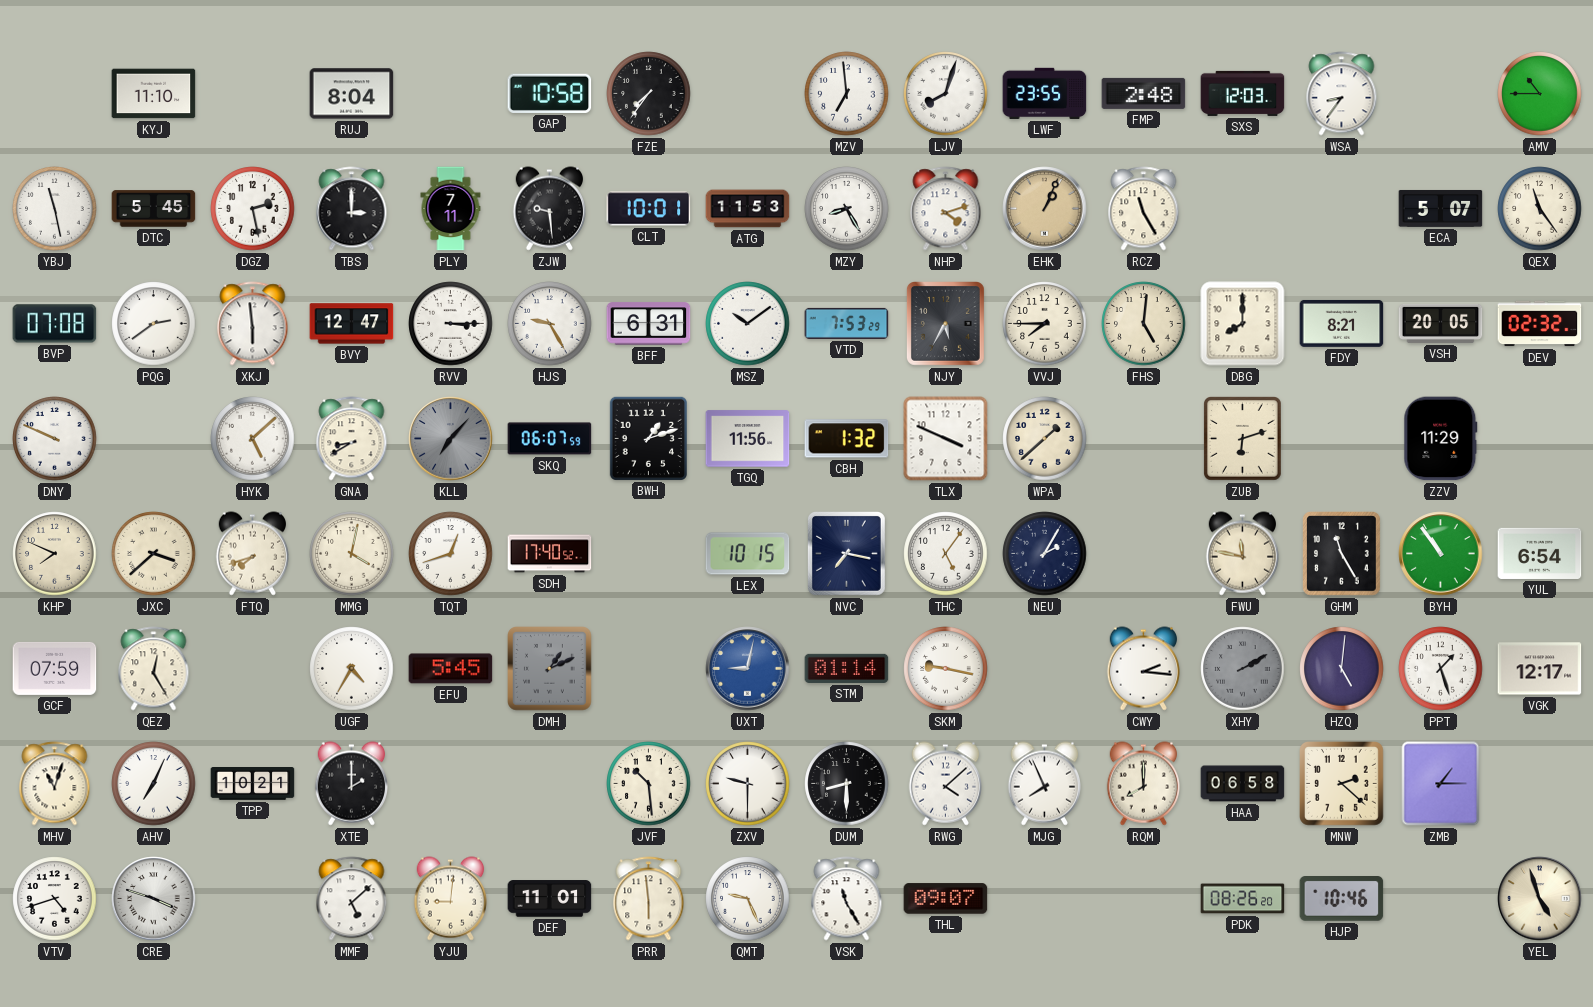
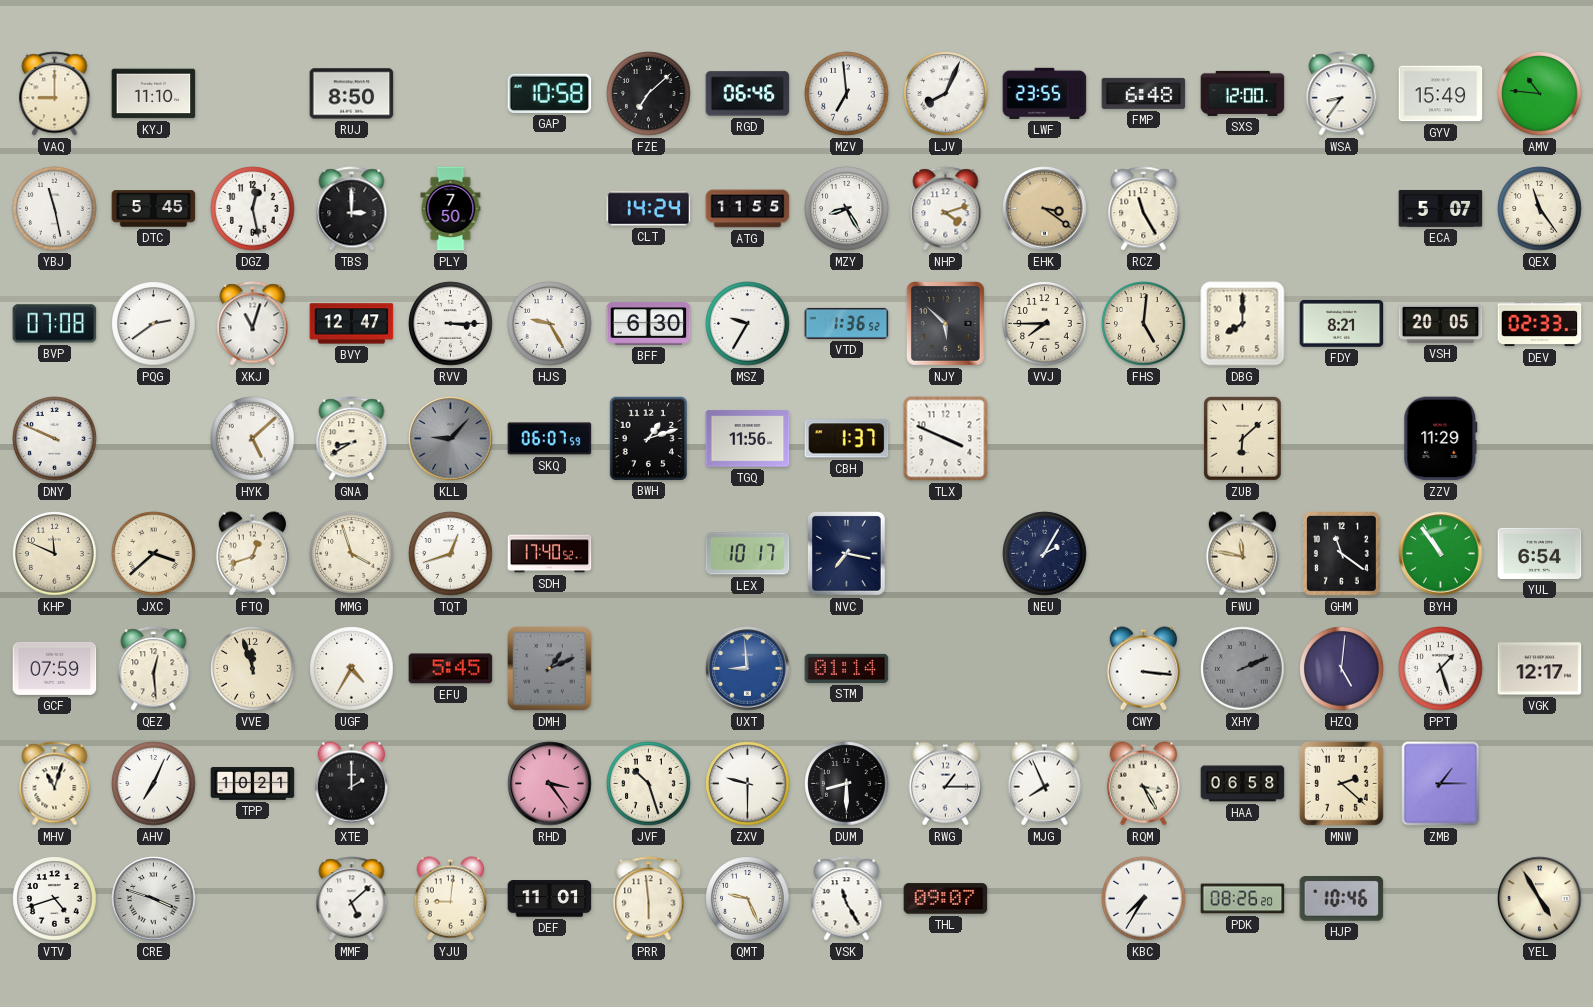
VAQ: none -> 9:00 (55, 94)
RUJ: 8:04 -> 8:50 (352, 94)
FZE: 7:36 -> 7:08 (649, 94)
RGD: none -> 06:46 (748, 94)
LJV: 8:03 -> 8:04 (946, 94)
FMP: 2:48 -> 6:48 (1144, 93)
SXS: 12:03 -> 12:00 (1243, 93)
GYV: none -> 15:49 (1441, 94)
AMV: 10:45 -> 10:46 (1540, 94)
DGZ: 2:28 -> 12:28 (253, 209)
PLY: 7:11 -> 7:50 (451, 209)
ZJW: 9:29 -> none (549, 209)
CLT: 10:01 -> 14:24 (649, 209)
ATG: 11:53 -> 11:55 (748, 209)
EHK: 1:04 -> 3:21 (1045, 209)
XKJ: 5:59 -> 11:03 (253, 324)
BFF: 6:31 -> 6:30 (649, 324)
MSZ: 10:09 -> 9:35 (748, 324)
VTD: 7:53 -> 1:36 (847, 323)
NJY: 5:35 -> 5:52 (946, 324)
DEV: 02:32 -> 02:33 (1540, 324)
KLL: 7:07 -> 9:07 (451, 439)
CBH: 1:32 -> 1:37 (847, 439)
WPA: 1:38 -> none (1045, 439)
ZUB: 6:12 -> 6:08 (1243, 439)
KHP: 7:49 -> 11:49 (55, 554)
FTQ: 7:42 -> 12:42 (252, 554)
MMG: 4:02 -> 3:57 (352, 554)
LEX: 10:15 -> 10:17 (748, 554)
THC: 5:06 -> none (946, 554)
GHM: 11:25 -> 11:21 (1342, 554)
QEZ: 12:25 -> 12:29 (154, 669)
VVE: none -> 11:57 (253, 669)
UXT: 9:02 -> 8:59 (748, 669)
SKM: 9:17 -> none (946, 669)
CWY: 2:16 -> 3:16 (1143, 669)
XHY: 2:10 -> 2:11 (1243, 669)
RHD: none -> 3:24 (550, 784)
JVF: 10:29 -> 10:27 (649, 784)
RWG: 4:08 -> 1:15 (945, 784)
RQM: 8:00 -> 3:25 (1143, 784)
KBC: none -> 7:35 (1144, 899)
YEL: 4:57 -> 4:55 (1540, 899)
